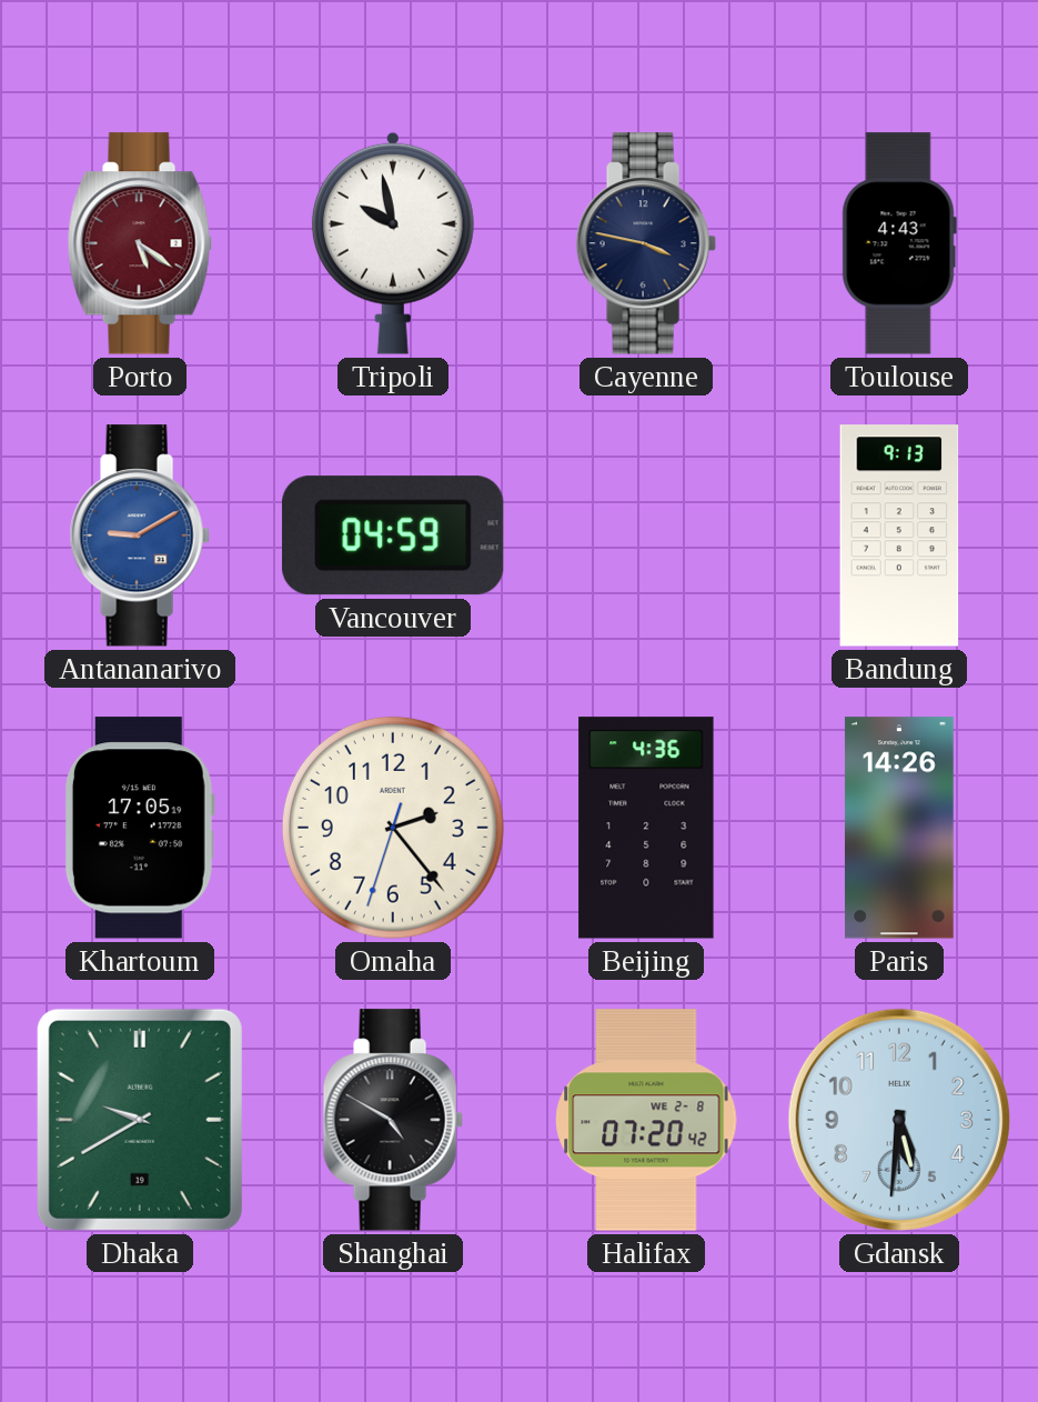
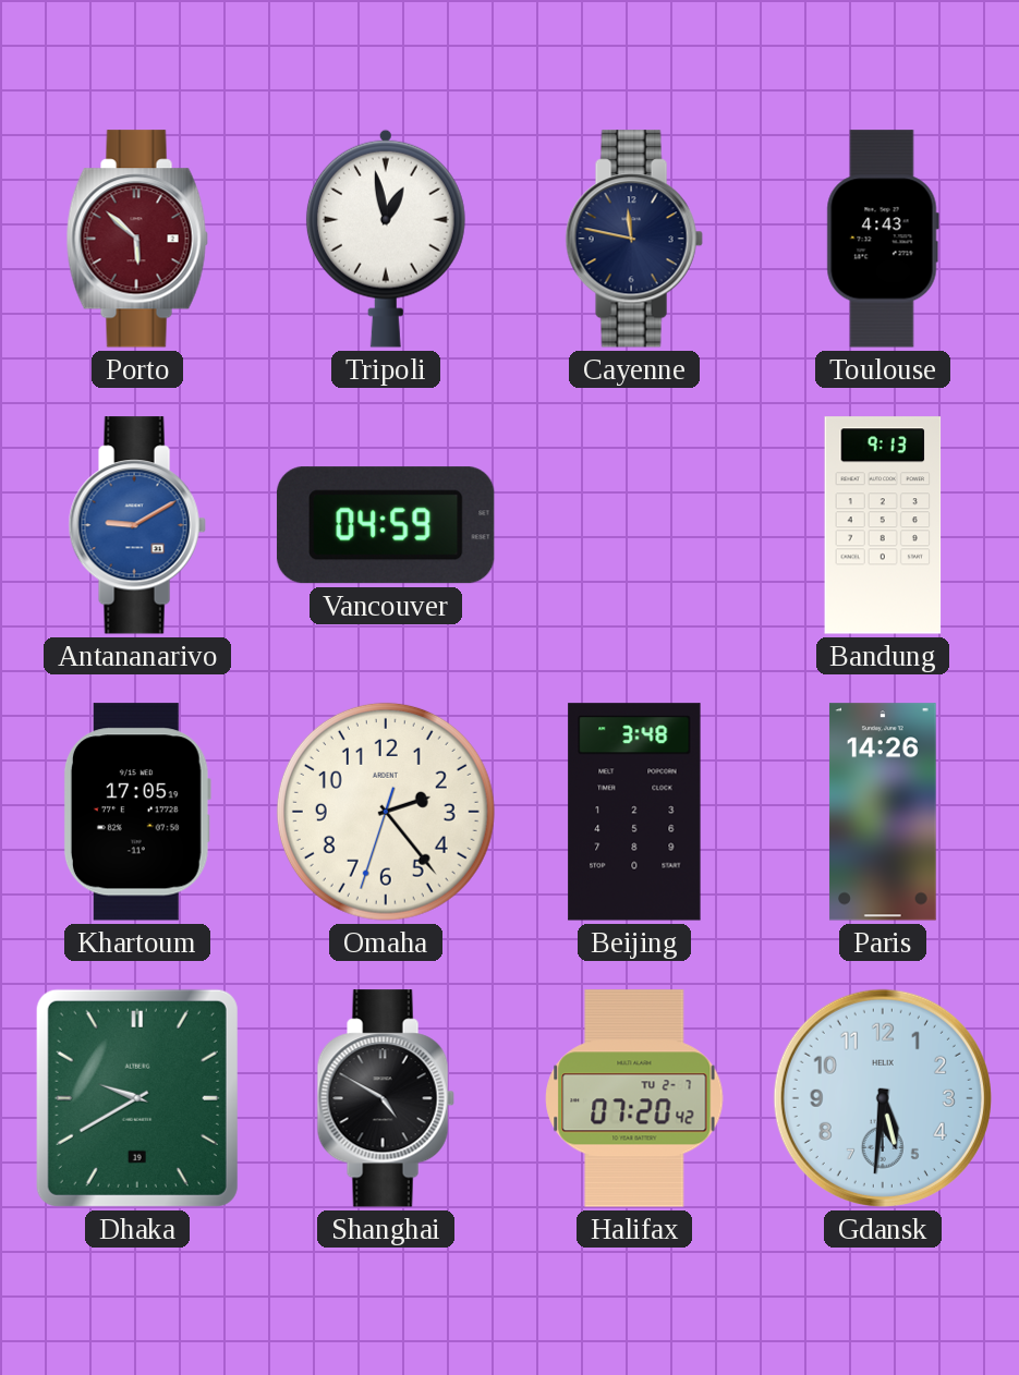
Porto: 5:21 -> 5:52 (137, 239)
Tripoli: 9:58 -> 12:58 (386, 239)
Cayenne: 3:47 -> 11:47 (634, 239)
Beijing: 4:36 -> 3:48 (634, 812)
Halifax date: WE 2-8 -> TU 2-7 (634, 1098)
